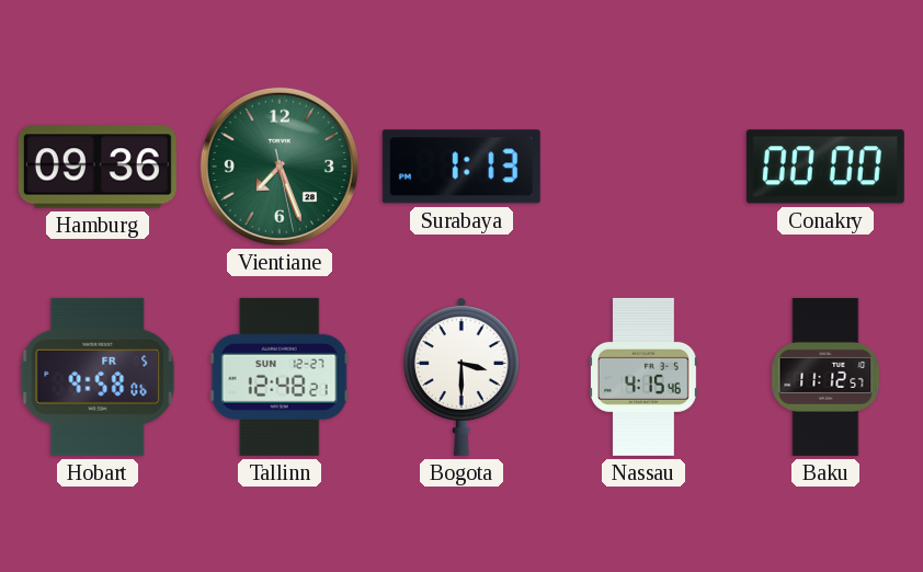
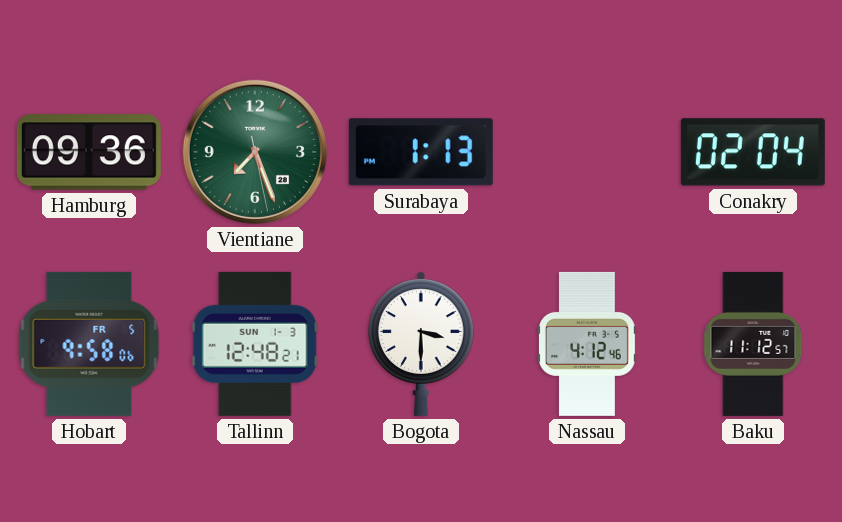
Conakry: 00:00 -> 02:04 (753, 152)
Tallinn date: SUN 12-27 -> SUN 1-3 (255, 344)
Nassau: 4:15 -> 4:12 (587, 344)
